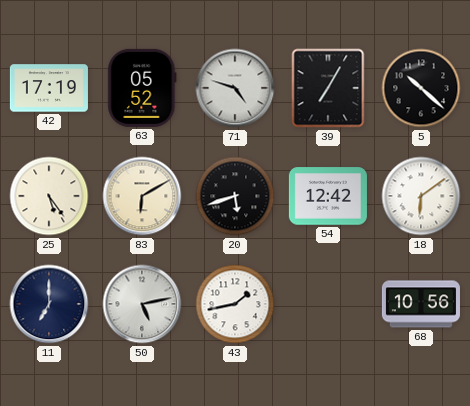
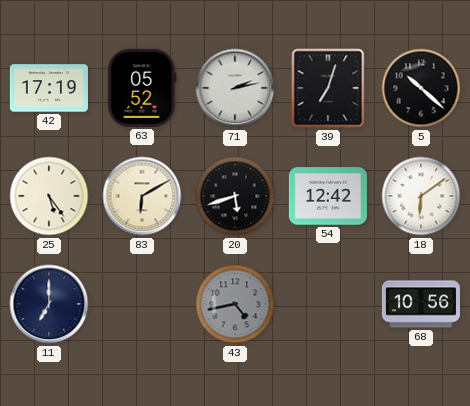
71: 4:48 -> 2:13 (235, 88)
39: 7:05 -> 7:03 (328, 88)
50: 5:13 -> none (142, 304)
43: 1:43 -> 4:43 (235, 304)
43 dial: white -> grey (235, 304)
